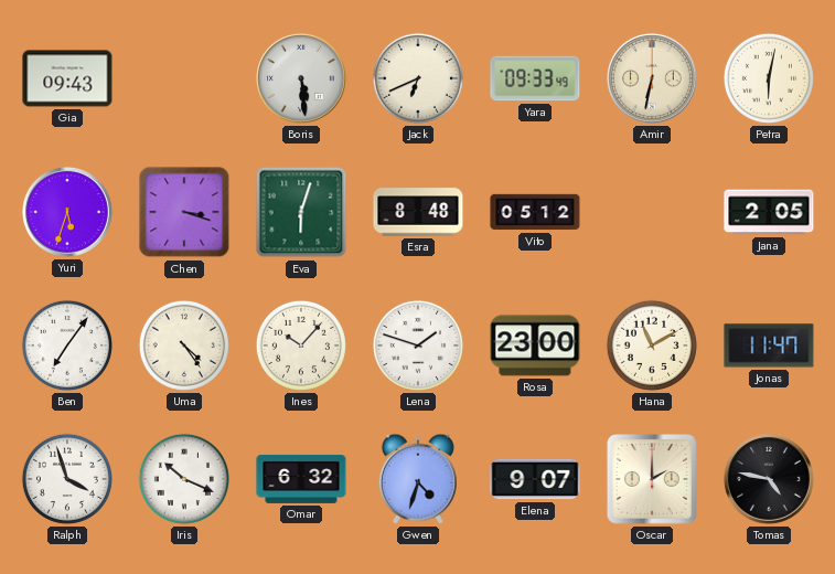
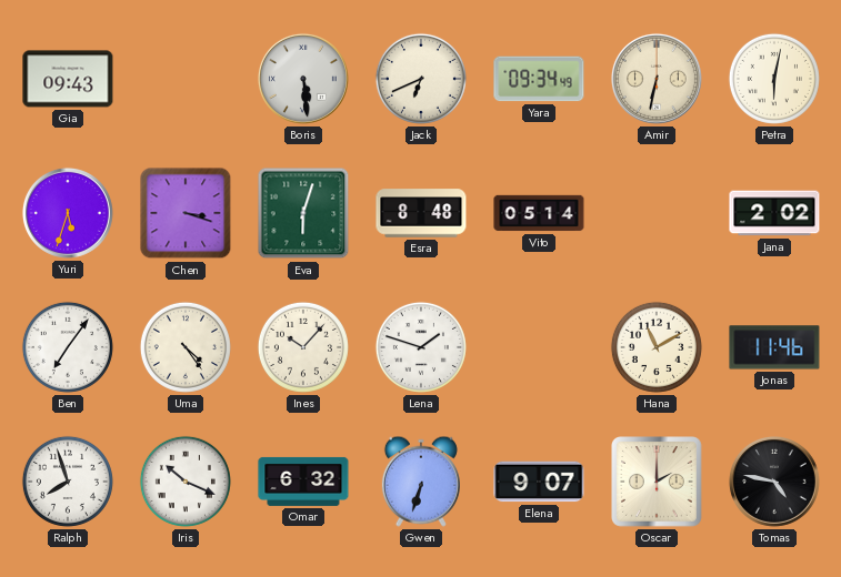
Yara: 09:33 -> 09:34 (539, 79)
Vito: 05:12 -> 05:14 (539, 213)
Jana: 2:05 -> 2:02 (774, 213)
Rosa: 23:00 -> none (535, 346)
Jonas: 11:47 -> 11:46 (774, 347)
Ralph: 3:57 -> 7:57 (68, 482)
Gwen: 4:33 -> 6:33 (421, 482)
